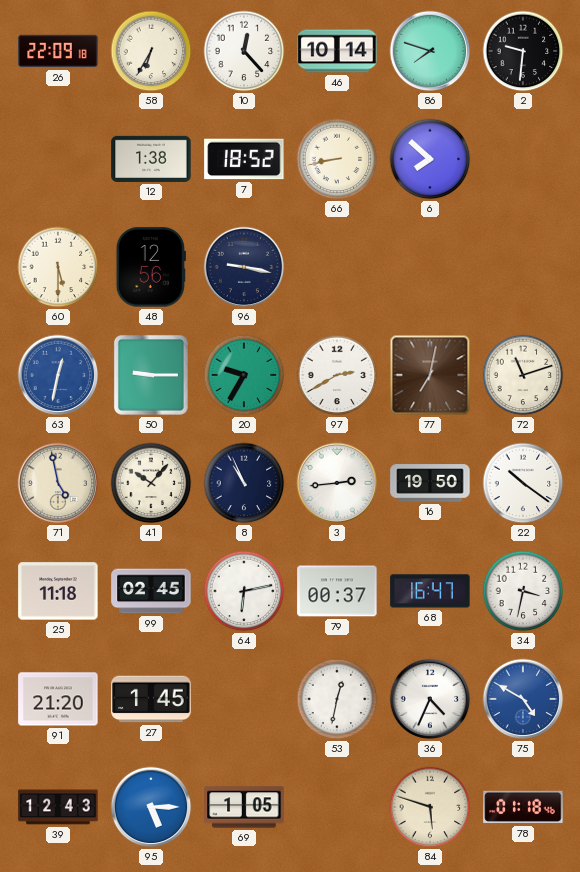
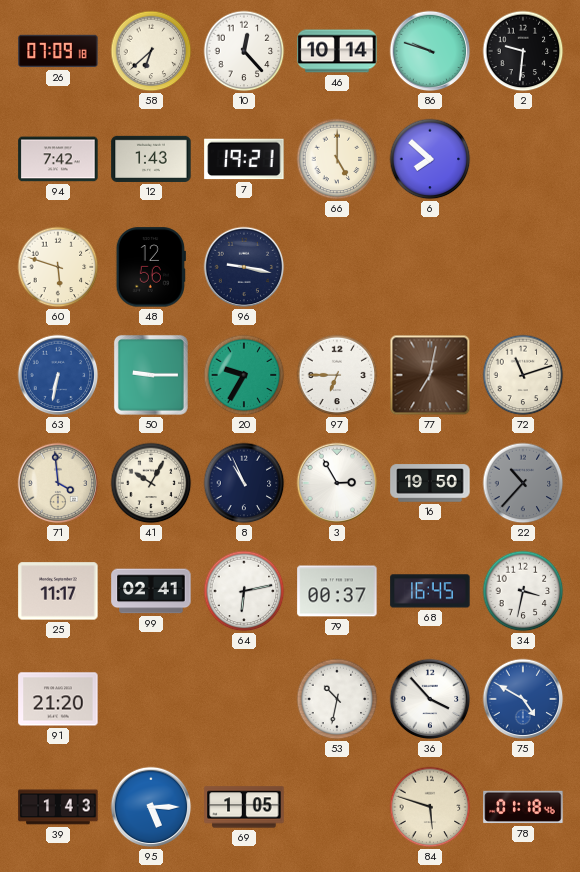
26: 22:09 -> 07:09 (58, 51)
58: 6:35 -> 6:38 (151, 51)
86: 7:48 -> 9:48 (430, 51)
94: none -> 7:42 (58, 159)
12: 1:38 -> 1:43 (151, 159)
7: 18:52 -> 19:21 (244, 159)
66: 8:43 -> 5:00 (337, 159)
60: 5:30 -> 5:48 (58, 267)
63: 12:32 -> 6:32 (58, 375)
97: 2:40 -> 6:45 (337, 375)
71: 4:58 -> 3:59 (58, 483)
41: 10:07 -> 10:05 (151, 483)
3: 2:44 -> 2:55 (337, 483)
22: 10:21 -> 10:37 (523, 483)
22 dial: white -> grey (523, 483)
25: 11:18 -> 11:17 (58, 591)
99: 02:45 -> 02:41 (151, 591)
68: 16:47 -> 16:45 (430, 591)
27: 1:45 -> none (151, 699)
53: 12:32 -> 10:32 (337, 699)
36: 4:34 -> 3:53 (430, 699)
39: 12:43 -> 1:43 (58, 807)
